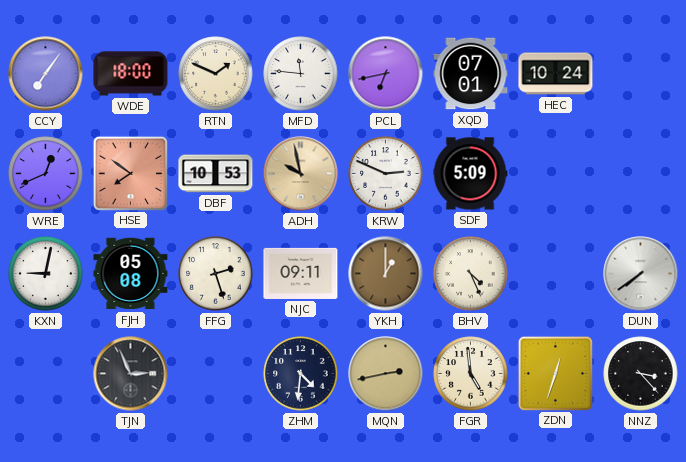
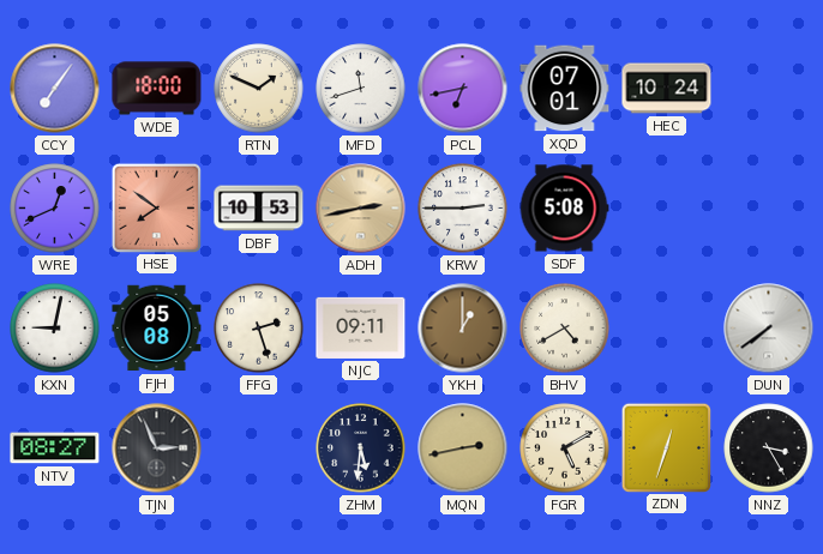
MFD: 11:46 -> 11:42 (361, 89)
ADH: 9:58 -> 2:43 (361, 209)
KRW: 2:49 -> 2:45 (463, 209)
SDF: 5:09 -> 5:08 (564, 209)
BHV: 4:26 -> 4:40 (565, 329)
NTV: none -> 08:27 (55, 448)
ZHM: 4:31 -> 5:31 (361, 448)
FGR: 4:59 -> 5:10 (565, 448)
NNZ: 3:23 -> 3:25 (769, 448)
